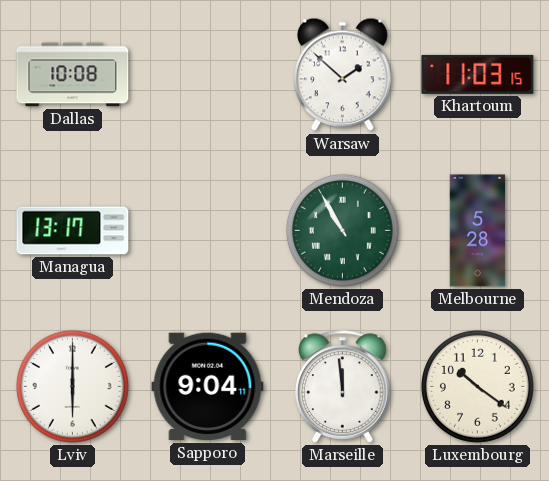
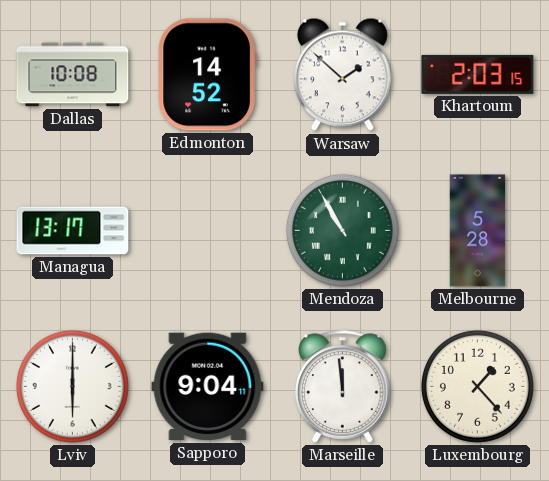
Edmonton: none -> 14:52 (207, 75)
Khartoum: 11:03 -> 2:03 (478, 74)
Luxembourg: 10:21 -> 1:23 (477, 386)
